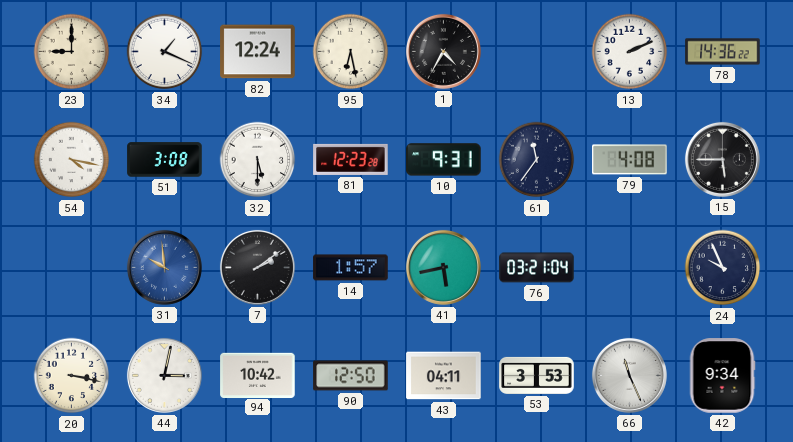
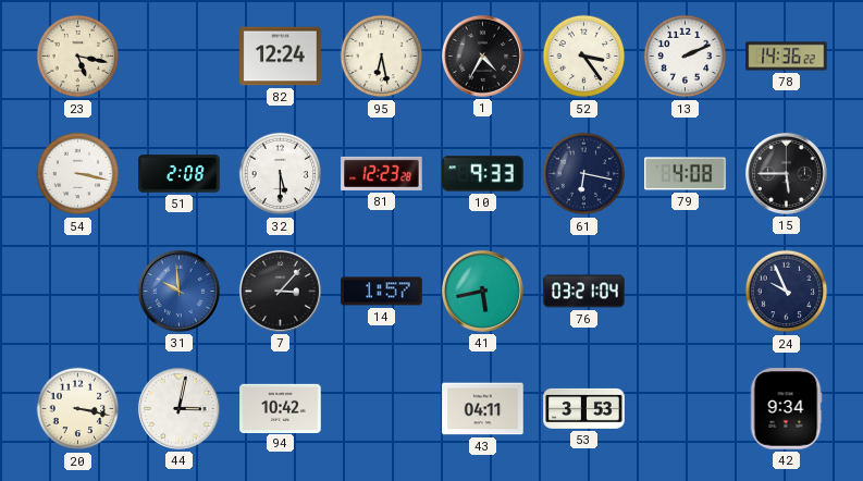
23: 9:00 -> 5:17 (78, 57)
34: 1:19 -> none (165, 52)
52: none -> 3:24 (584, 57)
54: 4:17 -> 3:17 (78, 174)
51: 3:08 -> 2:08 (180, 174)
10: 9:31 -> 9:33 (483, 174)
61: 11:36 -> 6:17 (584, 174)
7: 2:09 -> 3:07 (280, 291)
90: 12:50 -> none (351, 376)
66: 11:26 -> none (629, 375)
